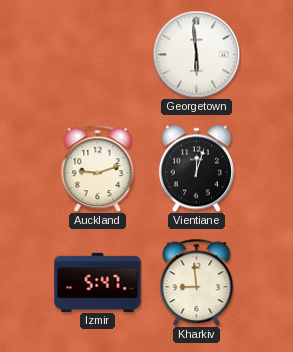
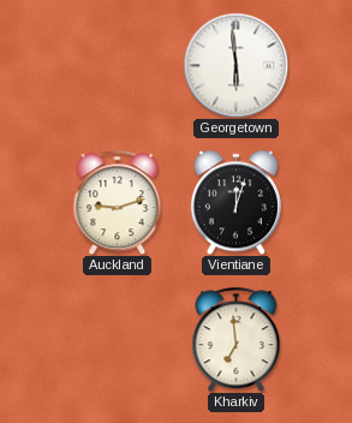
Izmir: 5:47 -> none (98, 282)
Kharkiv: 8:59 -> 6:59 (237, 339)
